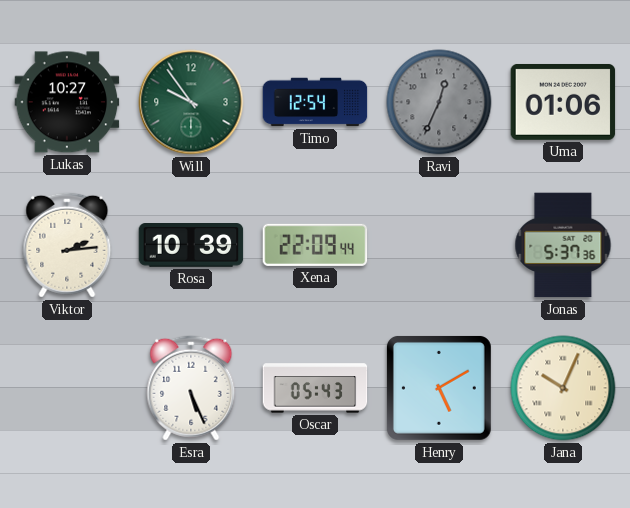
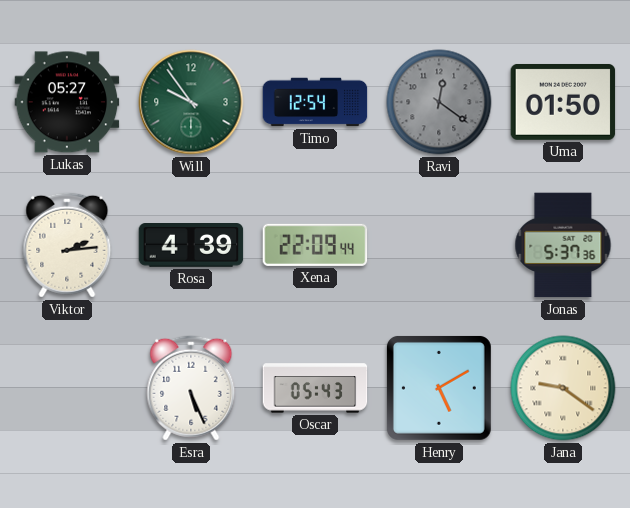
Lukas: 10:27 -> 05:27 (67, 102)
Ravi: 12:34 -> 12:21 (439, 102)
Uma: 01:06 -> 01:50 (563, 102)
Rosa: 10:39 -> 4:39 (191, 245)
Jana: 10:04 -> 9:21 (563, 388)
